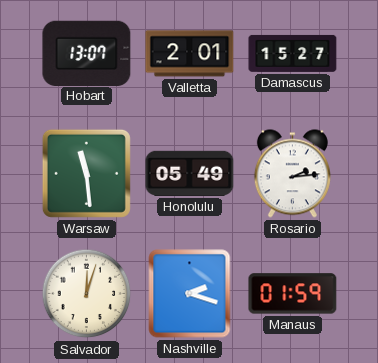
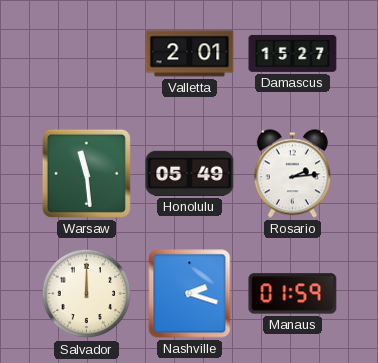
Hobart: 13:07 -> none (87, 53)
Salvador: 12:03 -> 12:00 (87, 294)
